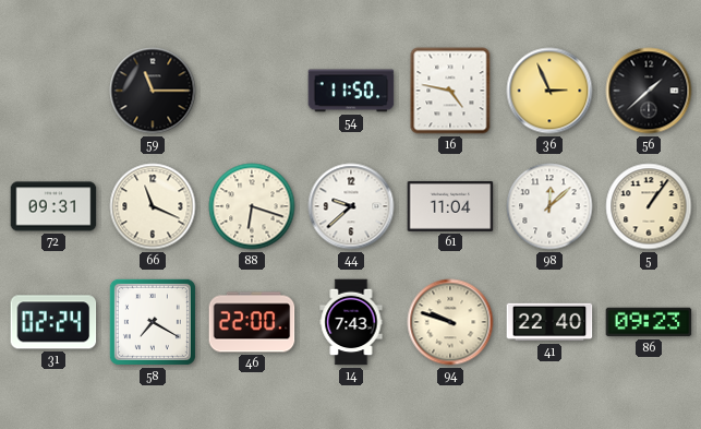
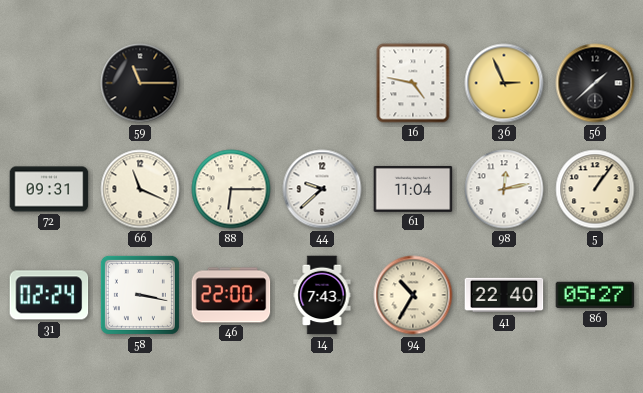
54: 11:50 -> none (351, 91)
88: 6:18 -> 6:15 (231, 189)
98: 12:08 -> 12:13 (504, 189)
58: 7:20 -> 3:17 (140, 295)
94: 9:48 -> 10:35 (413, 295)
86: 09:23 -> 05:27 (595, 295)
